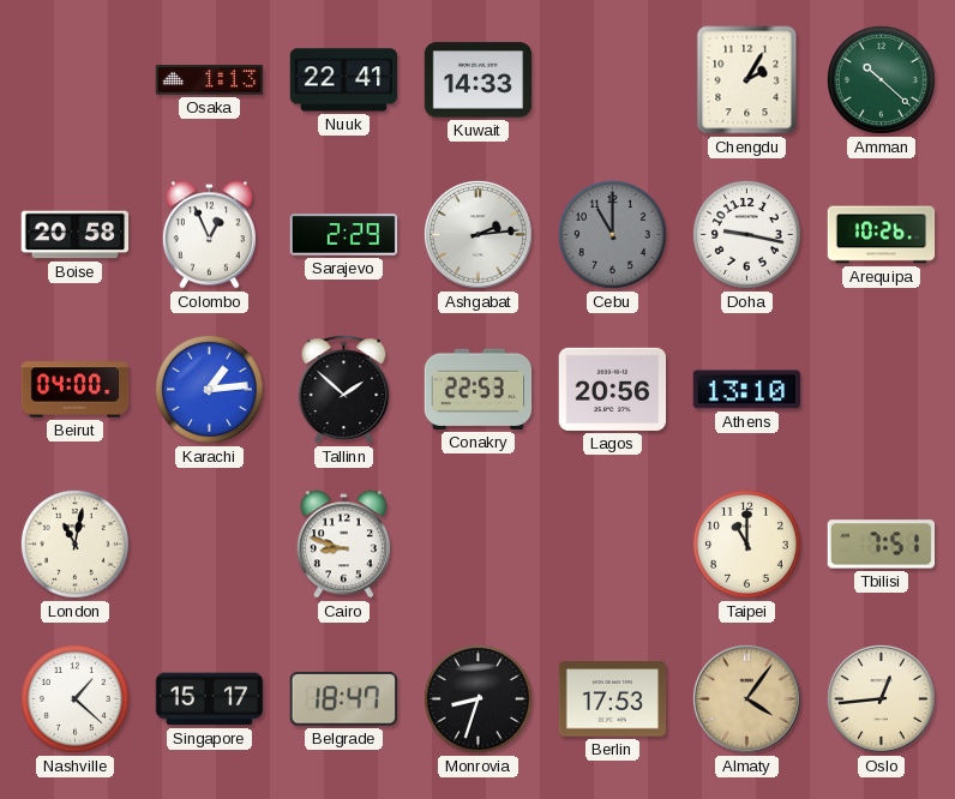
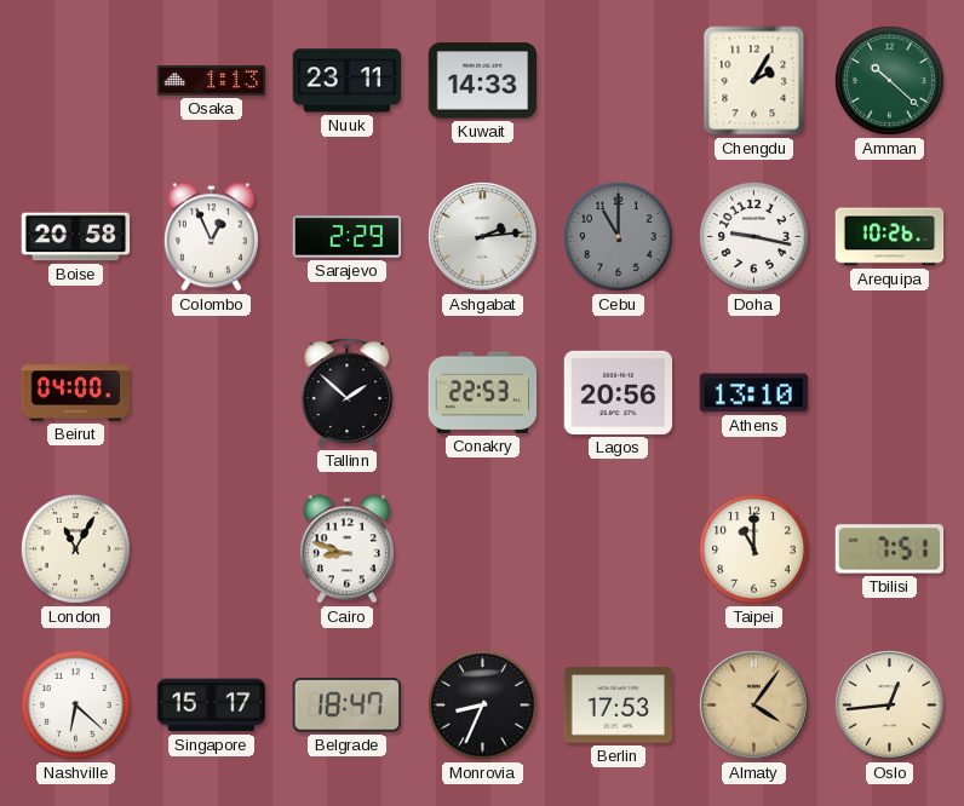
Nuuk: 22:41 -> 23:11 (348, 81)
Karachi: 1:14 -> none (209, 389)
London: 11:02 -> 11:05 (75, 548)
Nashville: 1:22 -> 6:22 (75, 704)
Monrovia: 8:33 -> 8:34 (482, 704)
